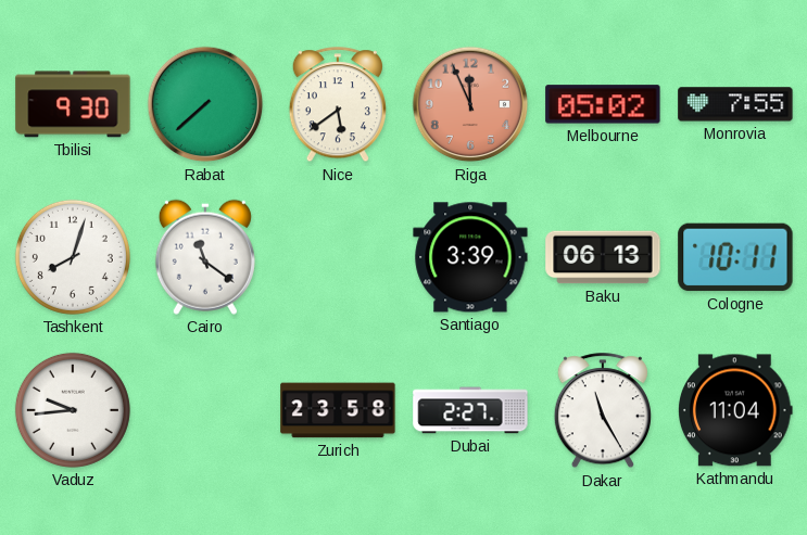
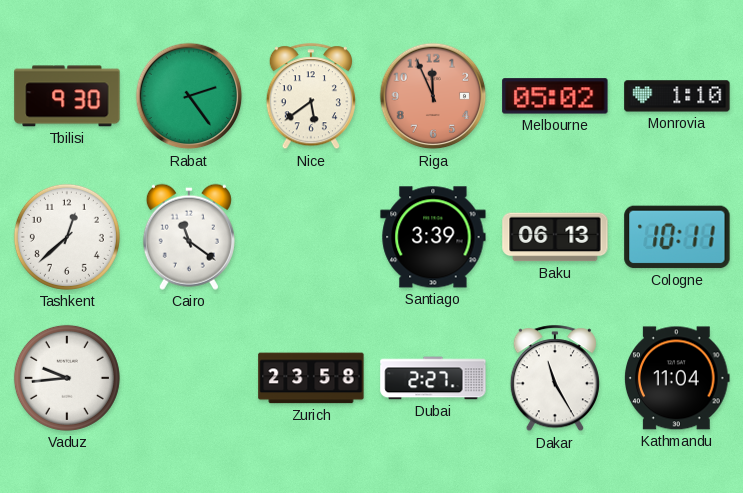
Rabat: 7:38 -> 2:24 (189, 96)
Monrovia: 7:55 -> 1:10 (677, 96)
Tashkent: 8:03 -> 12:38 (67, 237)
